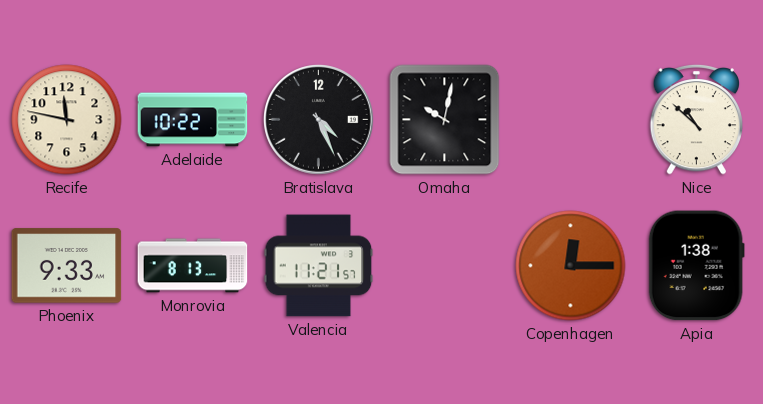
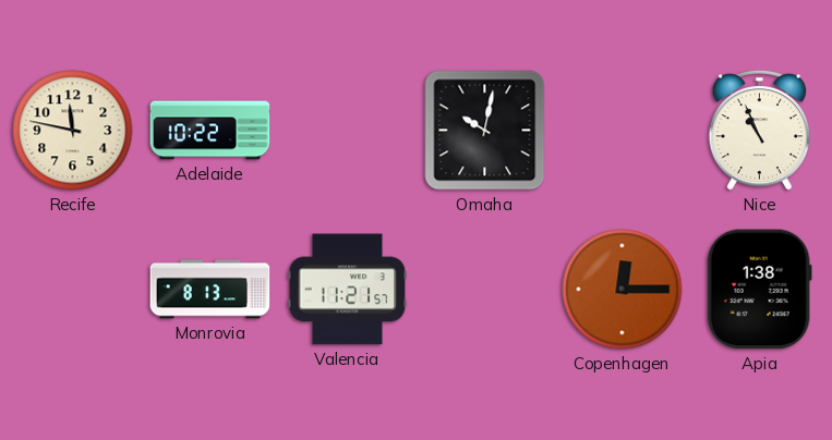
Bratislava: 4:26 -> none (319, 120)
Nice: 10:52 -> 10:56 (760, 130)
Phoenix: 9:33 -> none (67, 266)
